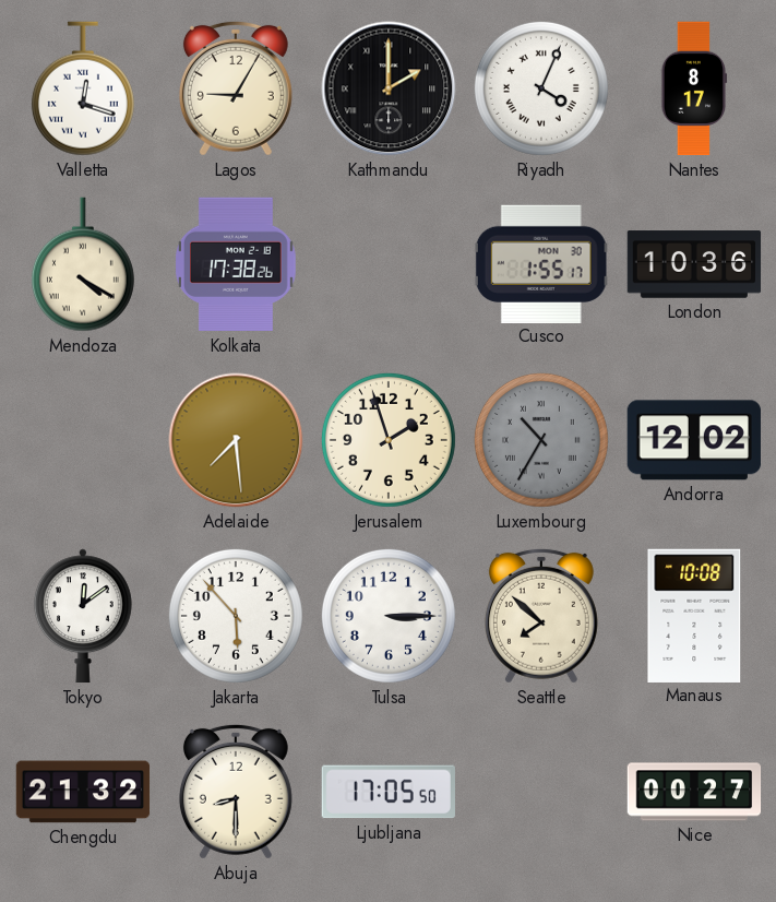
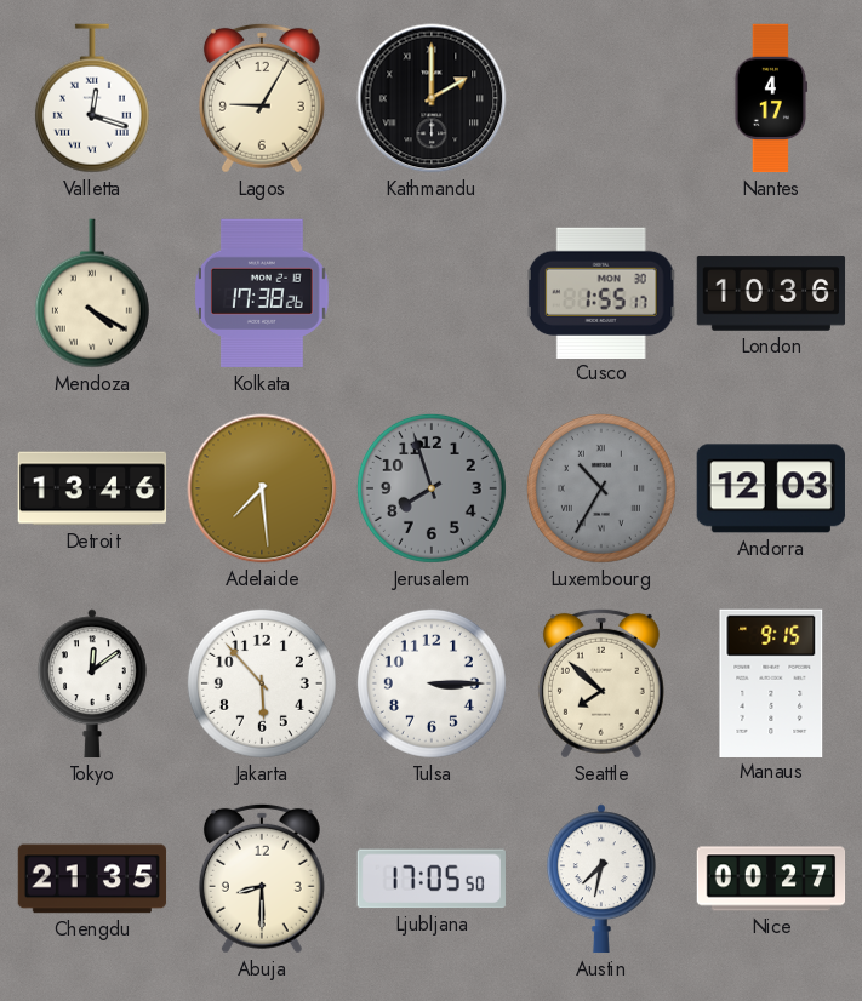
Riyadh: 4:04 -> none (541, 88)
Nantes: 8:17 -> 4:17 (771, 98)
Detroit: none -> 13:46 (92, 488)
Jerusalem: 1:57 -> 7:57 (432, 488)
Jerusalem dial: cream -> grey (432, 488)
Andorra: 12:02 -> 12:03 (770, 488)
Manaus: 10:08 -> 9:15 (771, 682)
Chengdu: 21:32 -> 21:35 (92, 879)
Austin: none -> 7:32 (601, 879)
